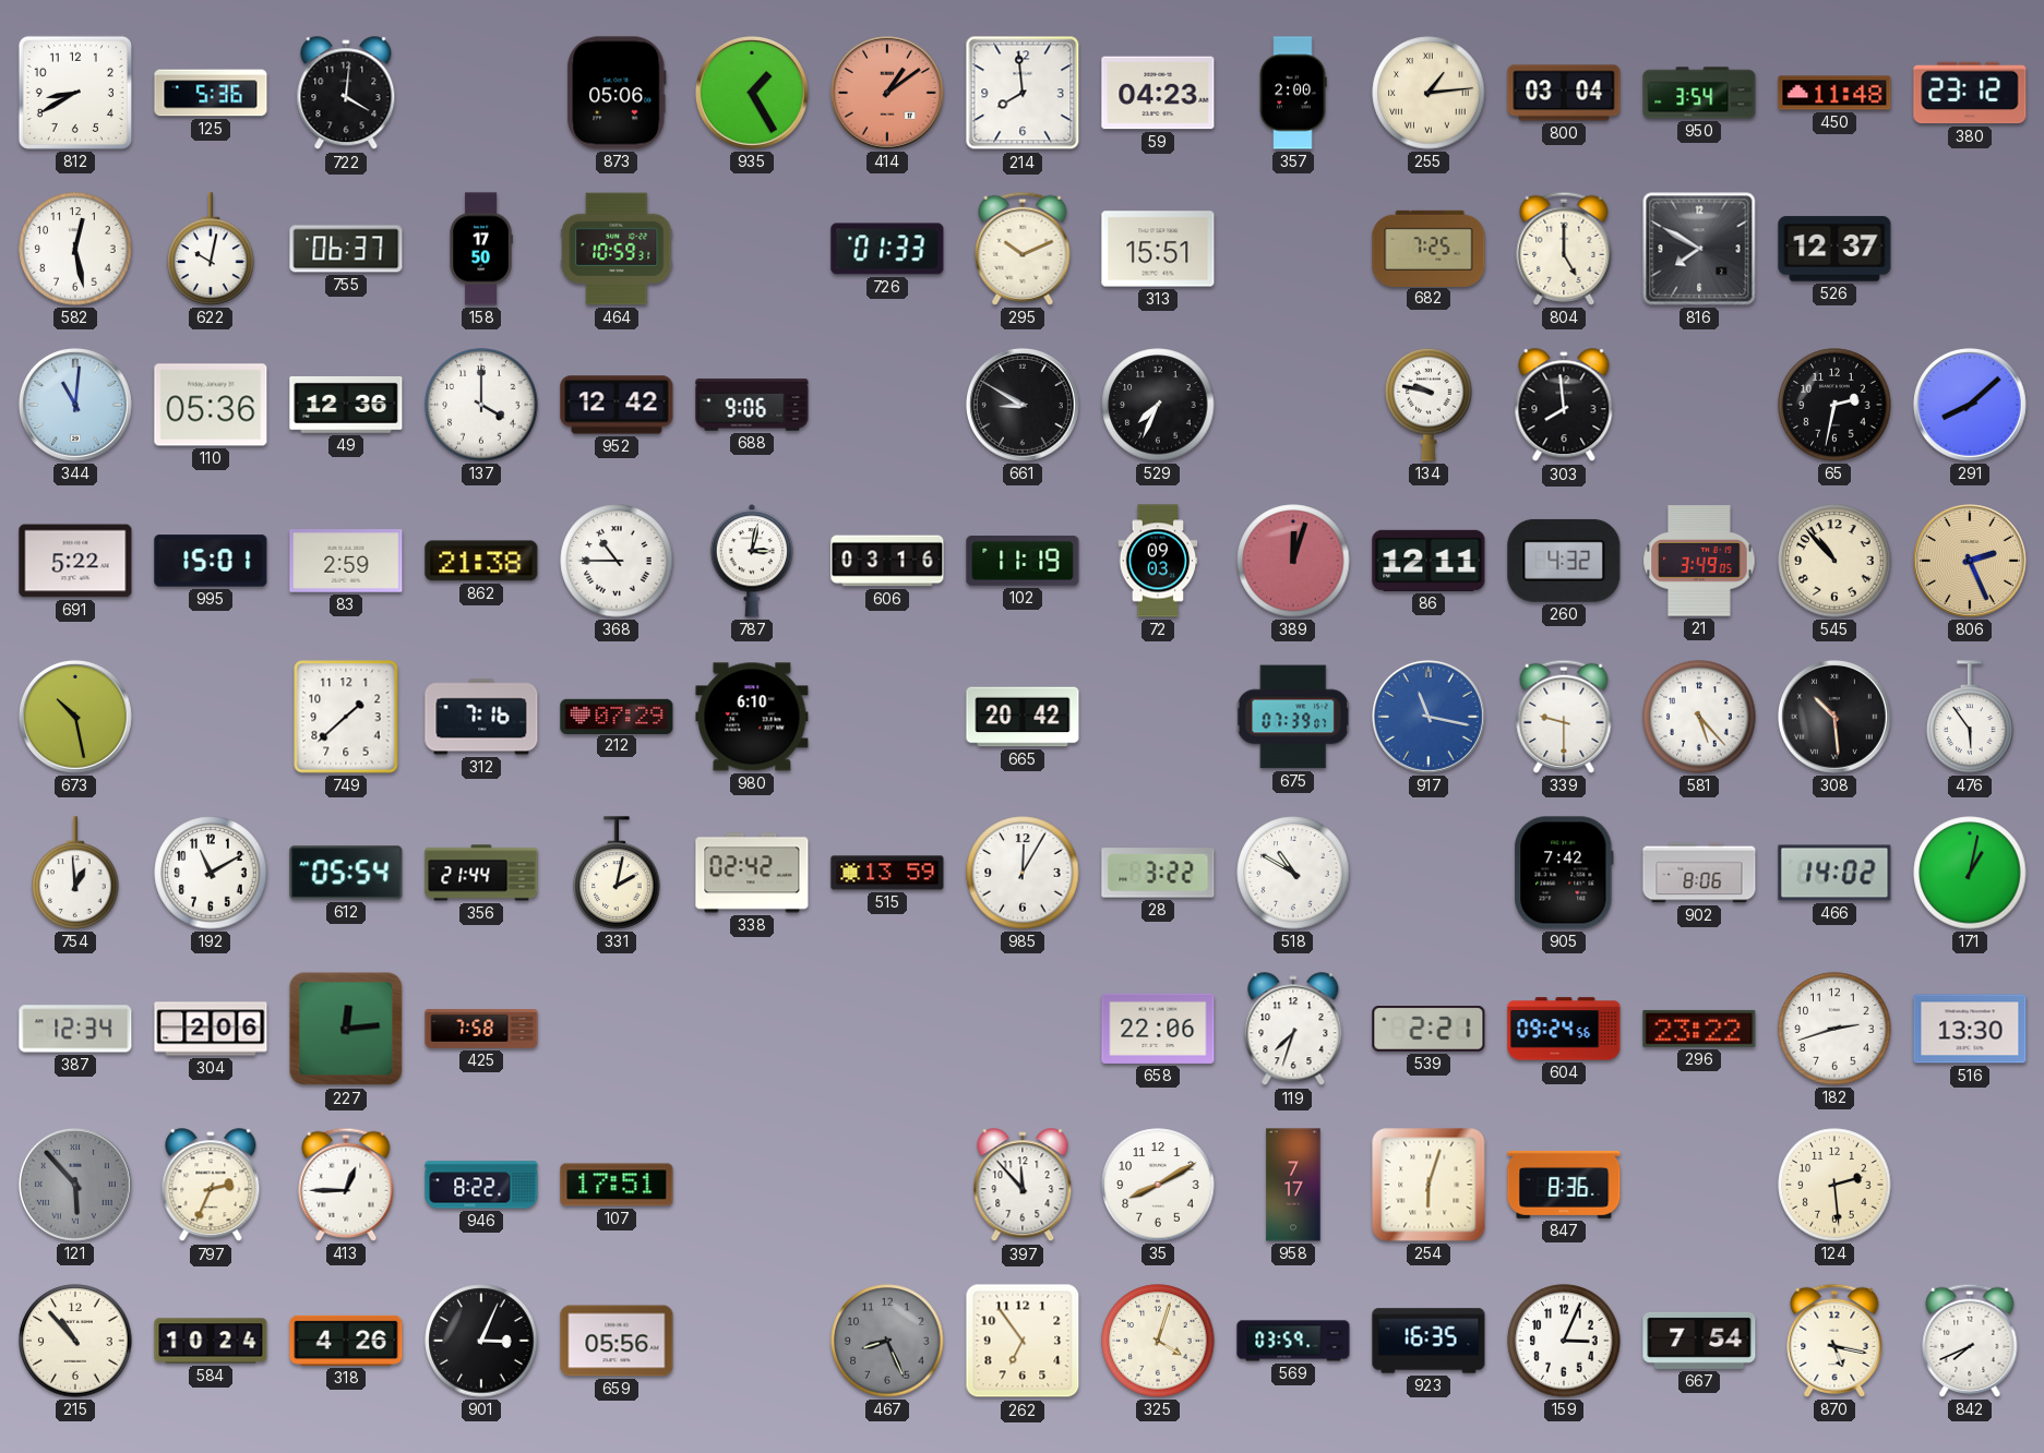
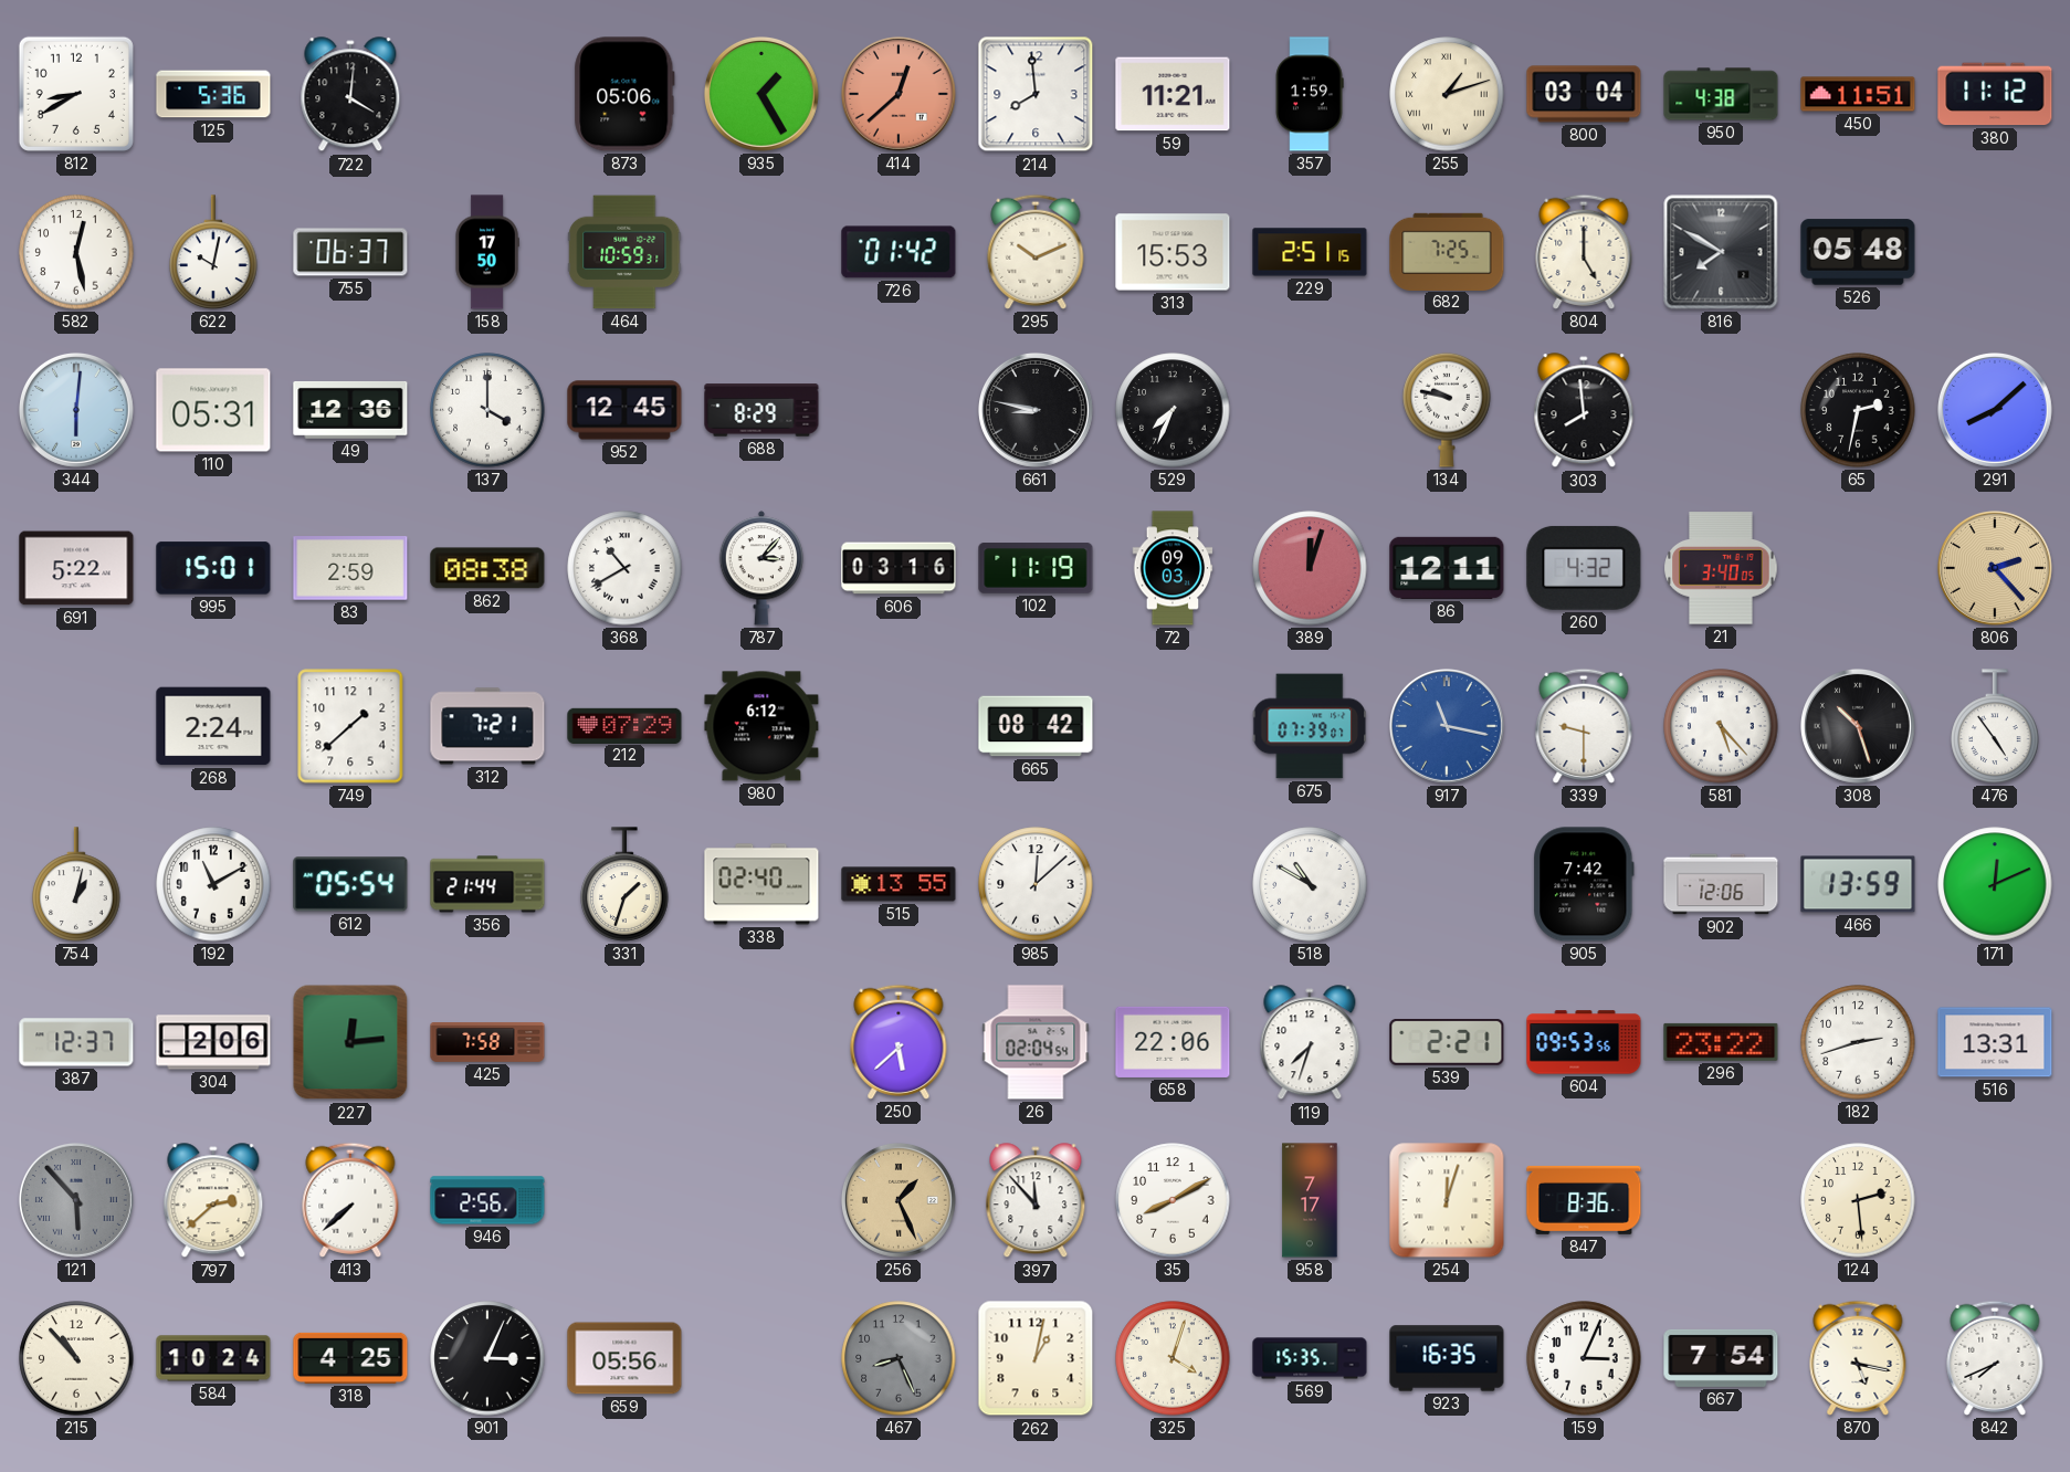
414: 1:09 -> 12:38 (899, 94)
59: 04:23 -> 11:21 (1173, 94)
357: 2:00 -> 1:59 (1310, 94)
255: 1:14 -> 1:12 (1447, 94)
950: 3:54 -> 4:38 (1721, 94)
450: 11:48 -> 11:51 (1858, 94)
380: 23:12 -> 11:12 (1995, 94)
726: 01:33 -> 01:42 (899, 252)
313: 15:51 -> 15:53 (1173, 252)
229: none -> 2:51 (1310, 252)
526: 12:37 -> 05:48 (1858, 252)
344: 11:01 -> 6:01 (76, 410)
110: 05:36 -> 05:31 (213, 410)
952: 12:42 -> 12:45 (624, 410)
688: 9:06 -> 8:29 (761, 410)
661: 8:50 -> 8:47 (1036, 410)
862: 21:38 -> 08:38 (487, 568)
368: 10:45 -> 10:40 (624, 568)
787: 3:02 -> 3:07 (761, 568)
21: 3:49 -> 3:40 (1721, 568)
545: 10:53 -> none (1834, 561)
806: 2:26 -> 2:23 (1995, 568)
673: 10:28 -> none (75, 717)
268: none -> 2:24 (213, 726)
312: 7:16 -> 7:21 (487, 726)
980: 6:10 -> 6:12 (761, 726)
665: 20:42 -> 08:42 (1036, 726)
308: 10:29 -> 10:27 (1858, 726)
476: 5:54 -> 4:54 (1995, 726)
754: 12:59 -> 1:02 (76, 884)
331: 2:02 -> 1:33 (624, 884)
338: 02:42 -> 02:40 (761, 884)
515: 13:59 -> 13:55 (899, 884)
985: 12:05 -> 12:08 (1036, 884)
28: 3:22 -> none (1158, 873)
902: 8:06 -> 12:06 (1721, 884)
466: 14:02 -> 13:59 (1858, 884)
171: 1:02 -> 12:11 (1995, 884)
387: 12:34 -> 12:37 (76, 1042)
250: none -> 5:38 (899, 1042)
26: none -> 02:04 (1036, 1042)
604: 09:24 -> 09:53 (1584, 1042)
516: 13:30 -> 13:31 (1995, 1042)
797: 2:34 -> 2:38 (213, 1201)
413: 12:45 -> 7:38 (350, 1200)
946: 8:22 -> 2:56 (487, 1200)
107: 17:51 -> none (617, 1185)
256: none -> 1:26 (899, 1200)
254: 6:03 -> 12:03 (1447, 1200)
318: 4:26 -> 4:25 (350, 1358)
262: 6:54 -> 1:02 (1036, 1358)
569: 03:59 -> 15:35 (1310, 1358)
